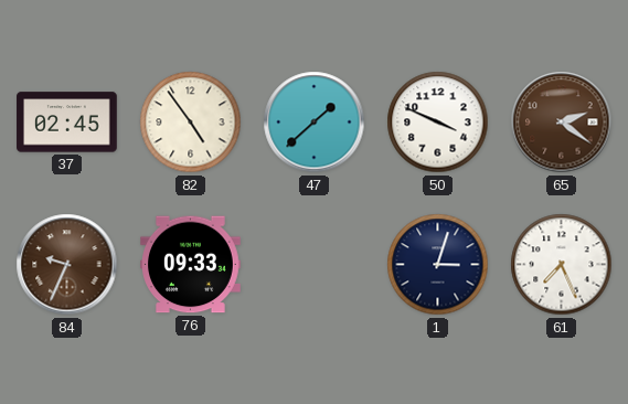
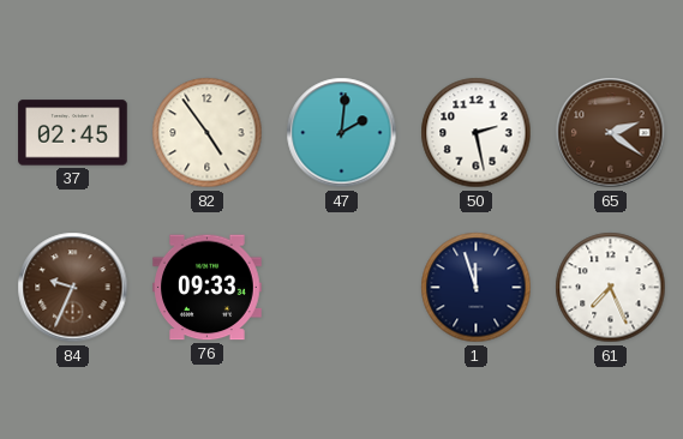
47: 1:38 -> 2:01 (342, 133)
50: 3:49 -> 2:28 (477, 133)
1: 3:03 -> 11:57 (477, 288)
